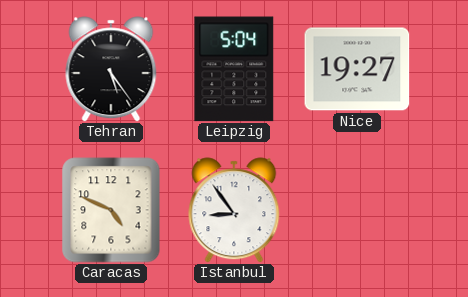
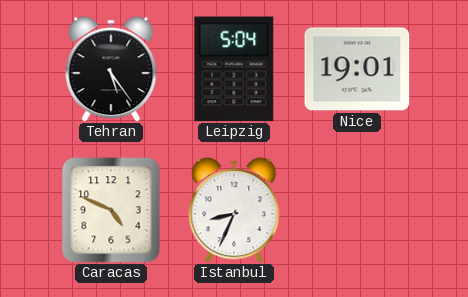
Nice: 19:27 -> 19:01 (357, 69)
Istanbul: 8:54 -> 8:34 (234, 210)
